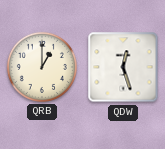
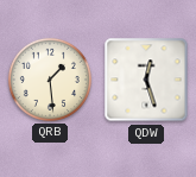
QRB: 1:00 -> 1:29 (50, 80)
